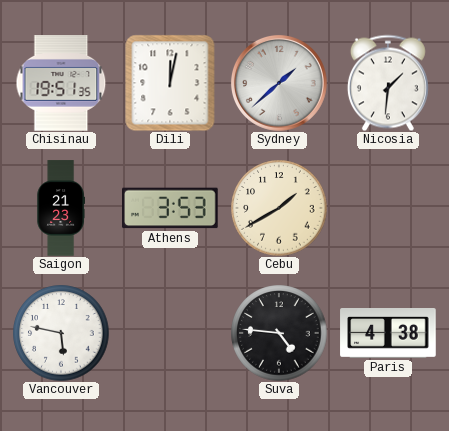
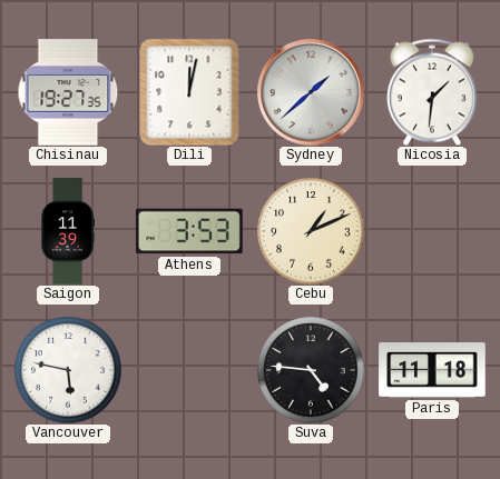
Chisinau: 19:51 -> 19:27 (68, 92)
Saigon: 21:23 -> 11:39 (67, 231)
Cebu: 1:40 -> 1:11 (311, 231)
Paris: 4:38 -> 11:18 (432, 371)
